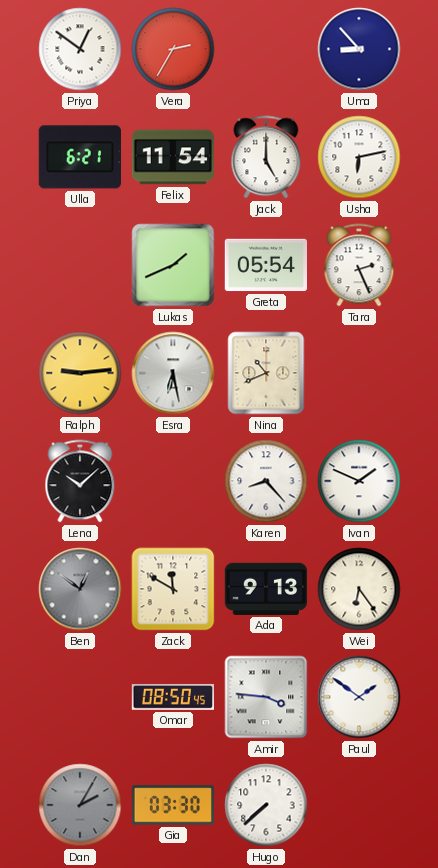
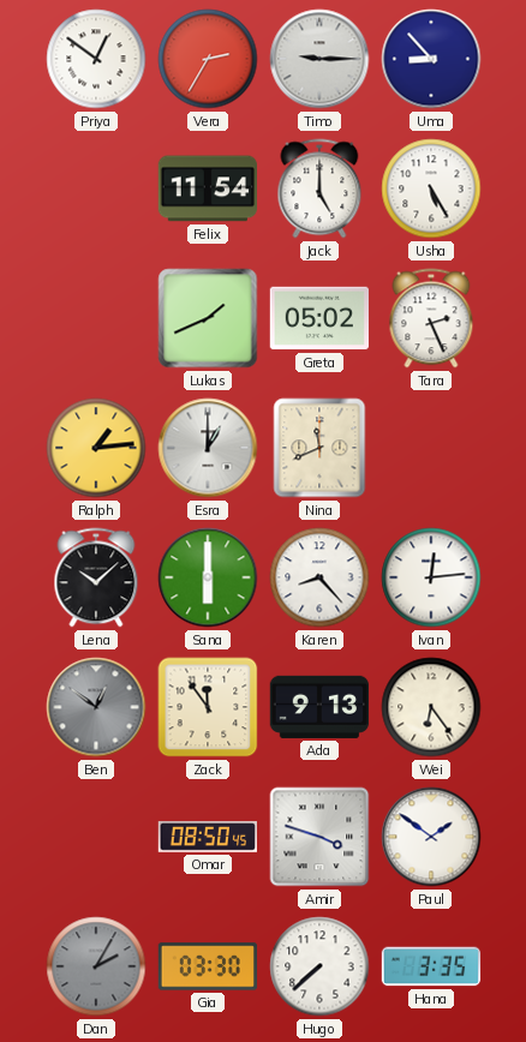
Timo: none -> 9:15 (319, 59)
Ulla: 6:21 -> none (80, 157)
Usha: 6:13 -> 5:25 (431, 188)
Greta: 05:54 -> 05:02 (318, 318)
Ralph: 9:14 -> 1:14 (96, 448)
Esra: 6:28 -> 1:00 (208, 448)
Nina: 10:41 -> 11:41 (319, 448)
Sana: none -> 6:00 (208, 577)
Ivan: 1:49 -> 12:14 (431, 577)
Zack: 11:50 -> 11:54 (208, 707)
Amir: 3:46 -> 3:48 (319, 837)
Hana: none -> 3:35 (431, 966)
